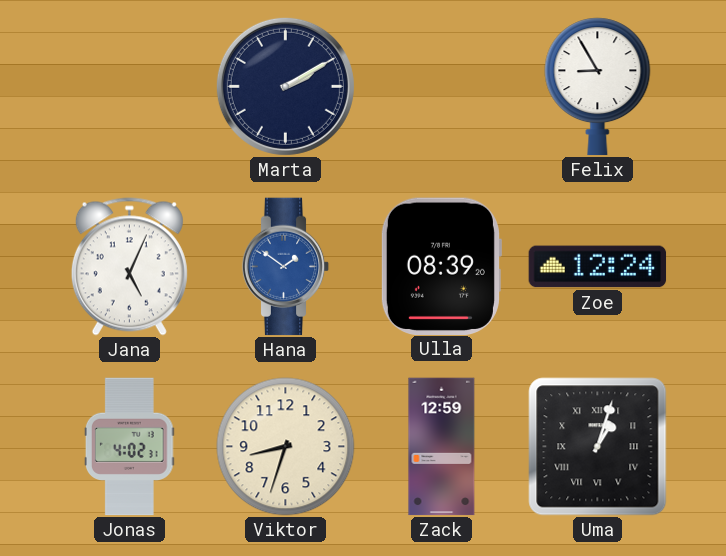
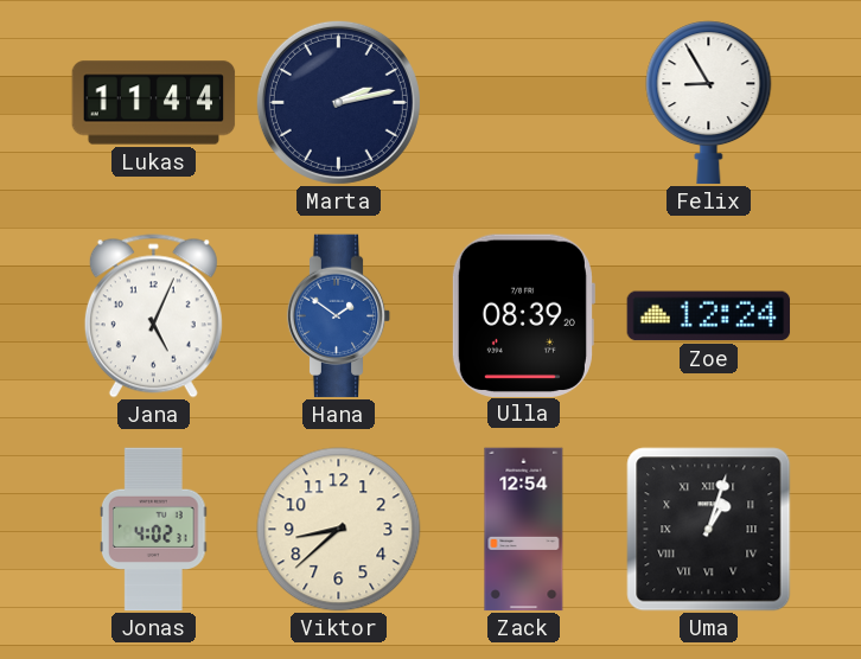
Lukas: none -> 11:44 (154, 103)
Marta: 2:10 -> 2:13 (338, 102)
Viktor: 8:33 -> 8:38 (339, 530)
Zack: 12:59 -> 12:54 (524, 530)
